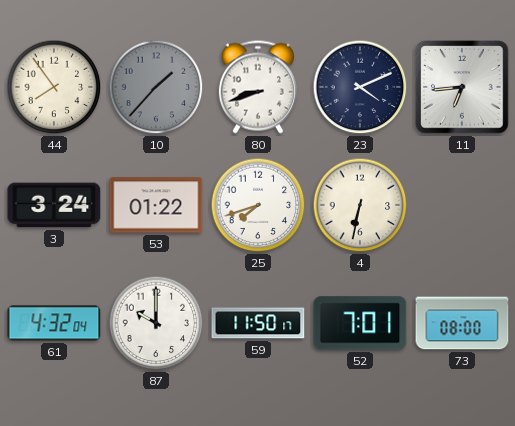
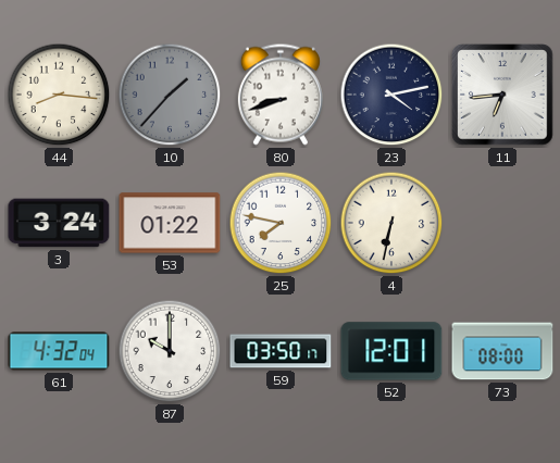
44: 7:54 -> 8:16 (59, 95)
23: 4:11 -> 4:13 (391, 95)
25: 7:42 -> 7:47 (281, 223)
59: 11:50 -> 03:50 (281, 351)
52: 7:01 -> 12:01 (391, 351)
